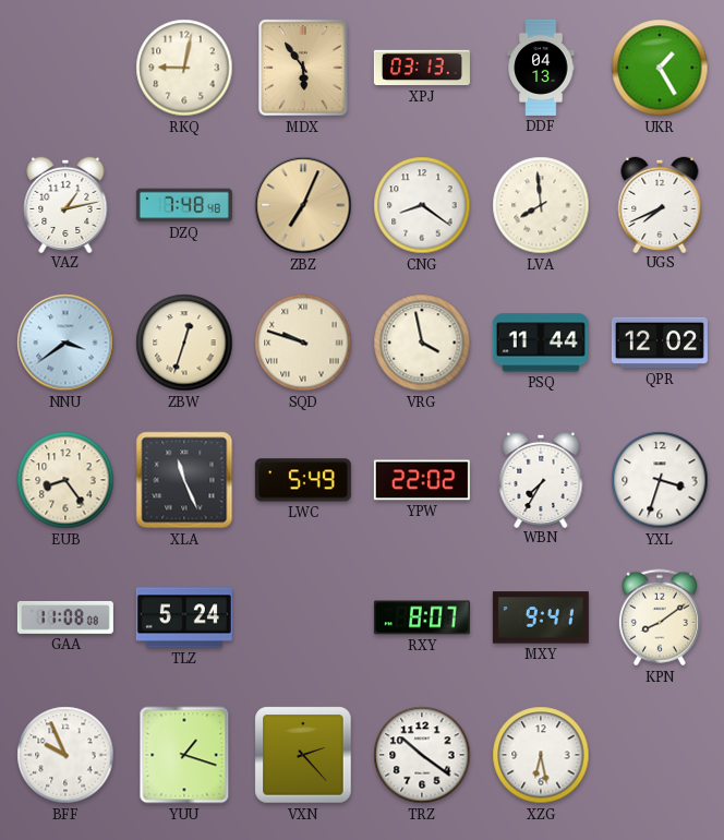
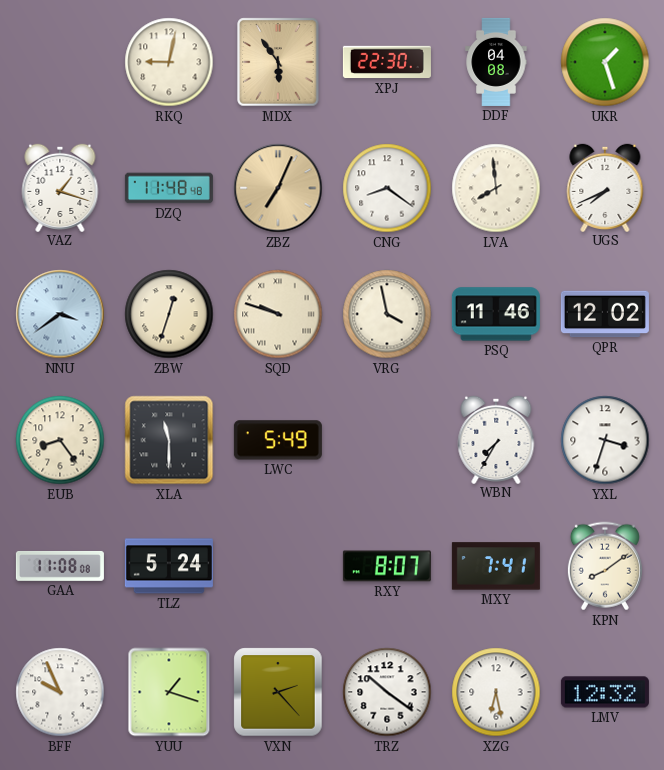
XPJ: 03:13 -> 22:30 (387, 62)
DDF: 04:13 -> 04:08 (496, 62)
UKR: 1:25 -> 1:27 (605, 62)
VAZ: 1:13 -> 1:18 (60, 187)
DZQ: 7:48 -> 11:48 (169, 188)
PSQ: 11:44 -> 11:46 (496, 314)
XLA: 11:26 -> 11:30 (169, 440)
YPW: 22:02 -> none (422, 480)
MXY: 9:41 -> 7:41 (496, 566)
LMV: none -> 12:32 (605, 692)
